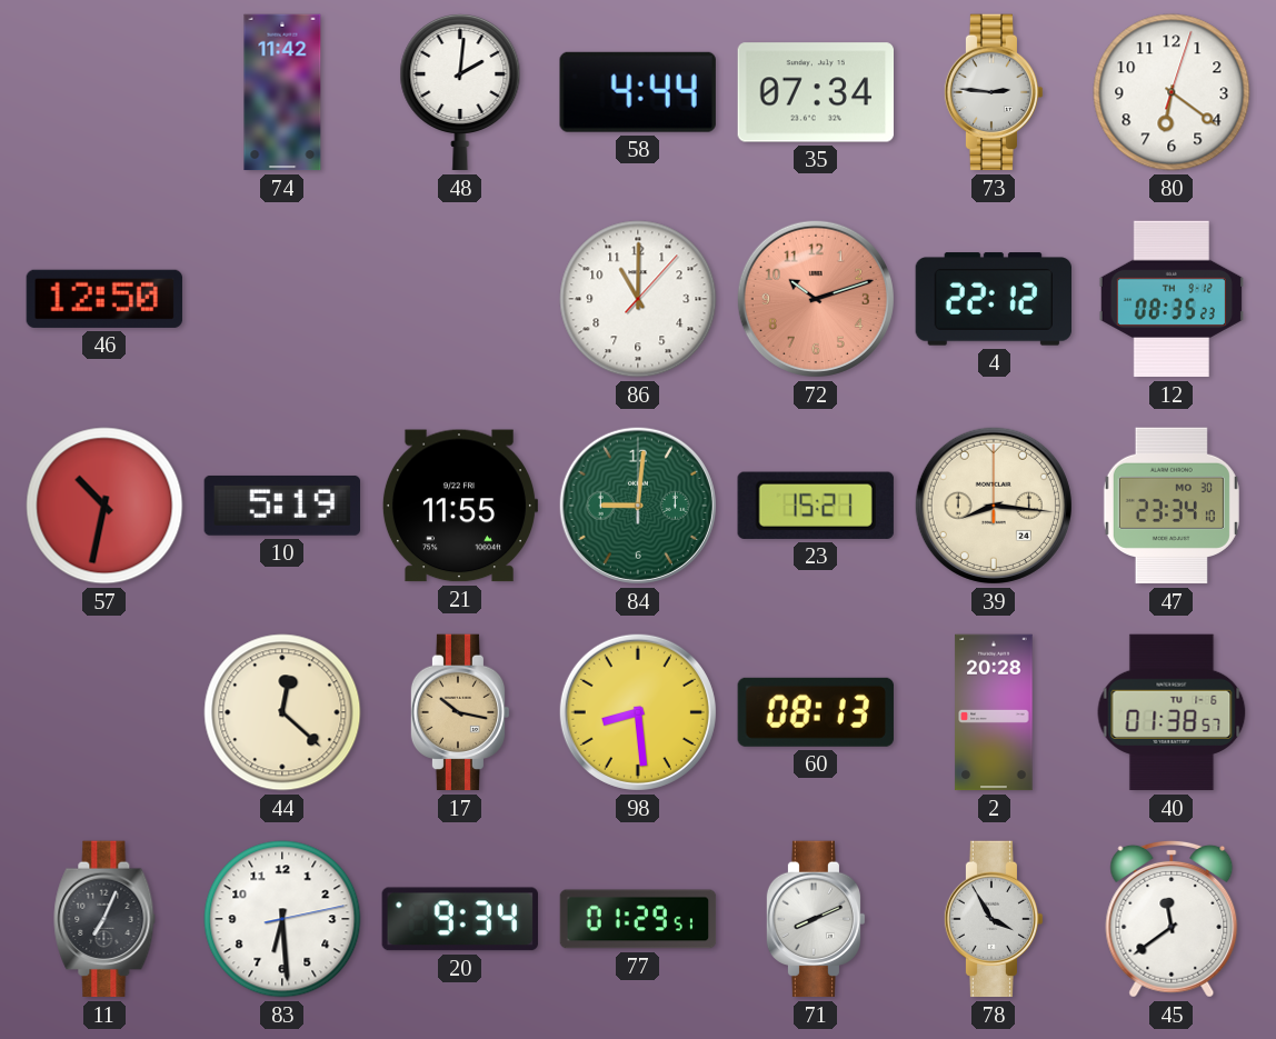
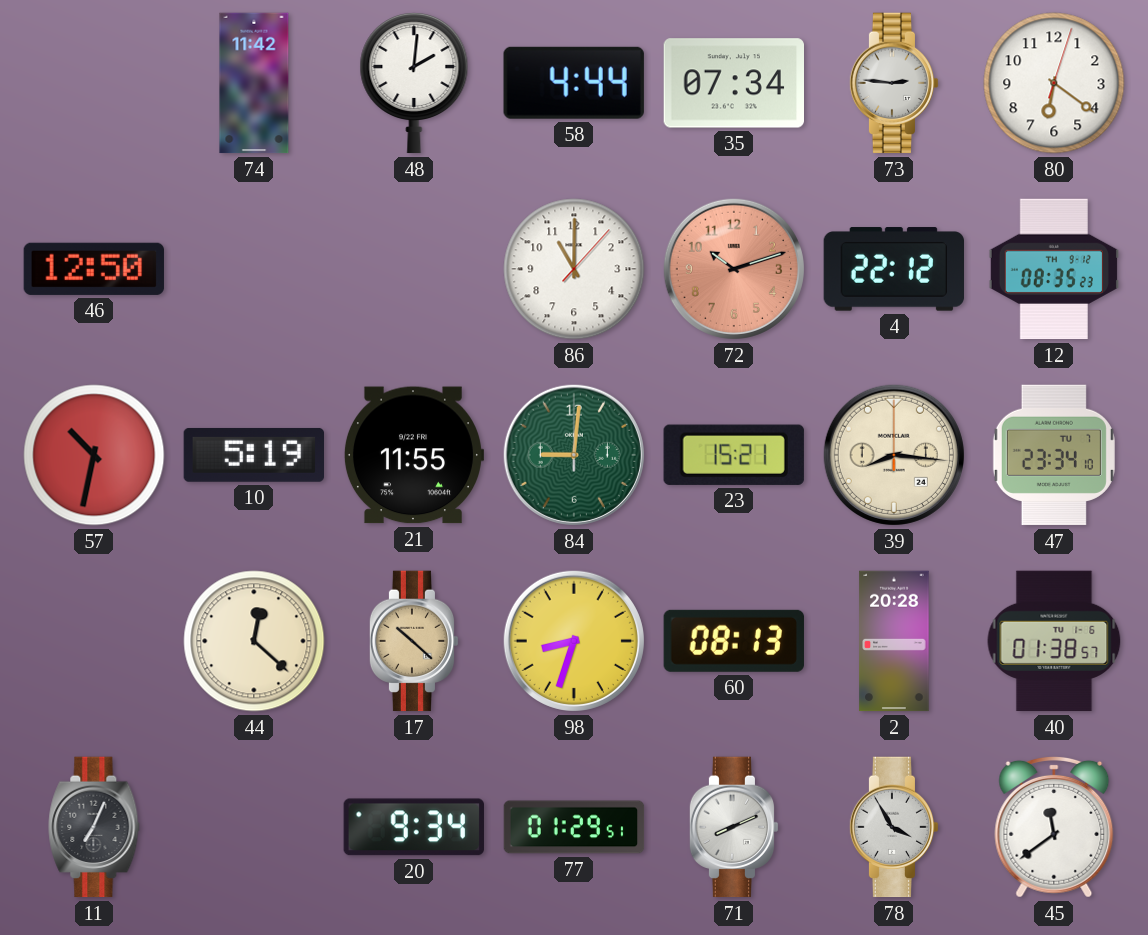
47 date: MO 30 -> TU 7 (1054, 455)
17: 10:17 -> 10:22 (414, 641)
98: 8:29 -> 8:33 (574, 641)
83: 6:29 -> none (282, 919)
